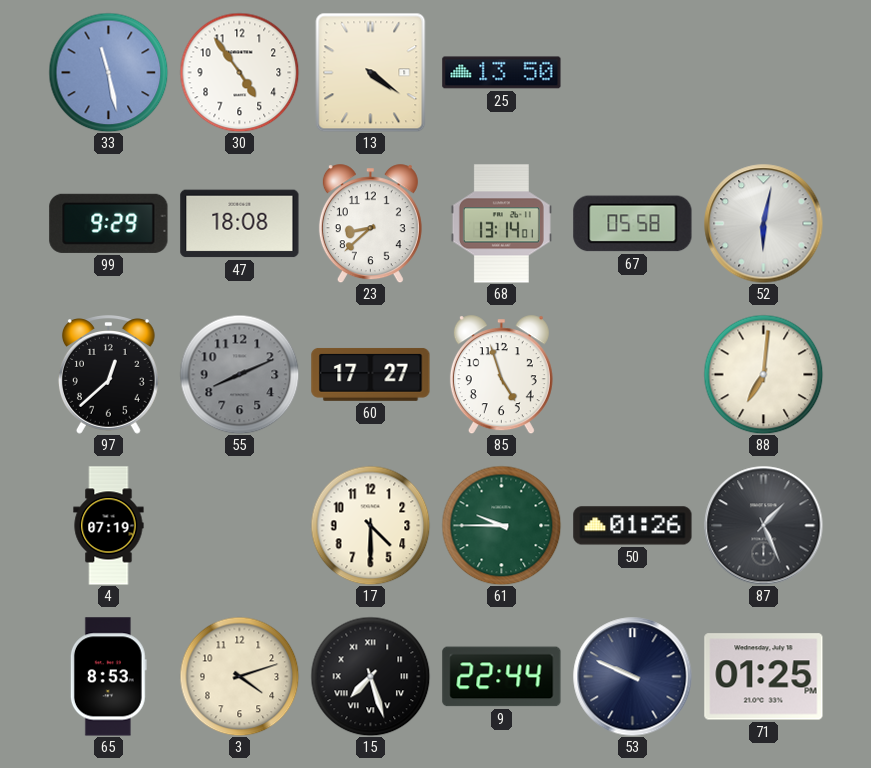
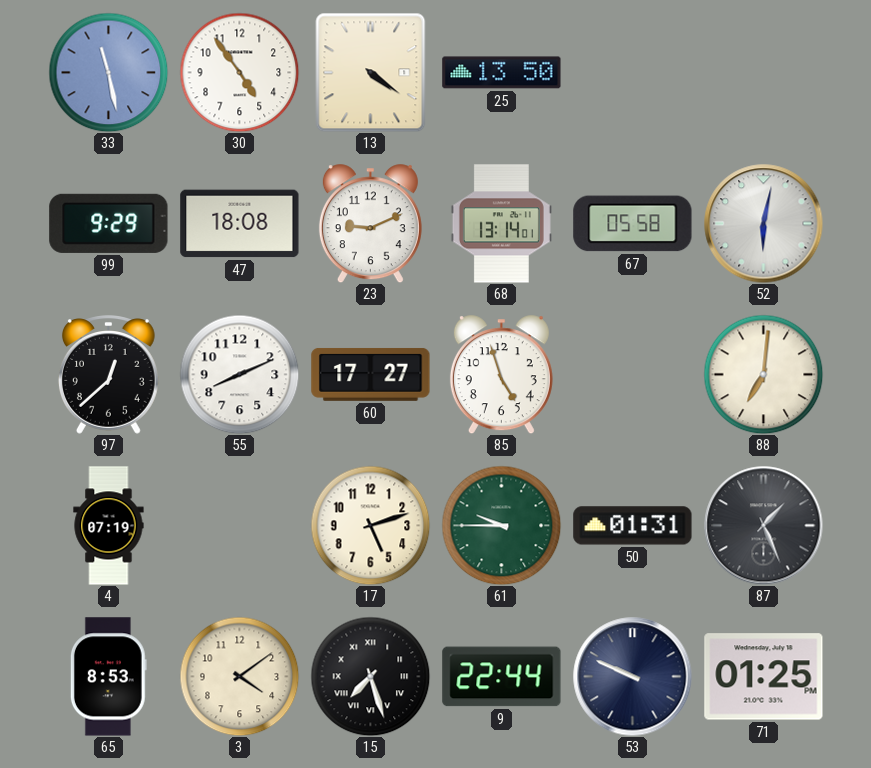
23: 8:38 -> 9:11 (370, 224)
55 dial: grey -> white (239, 374)
17: 4:30 -> 5:12 (370, 525)
50: 01:26 -> 01:31 (633, 526)
3: 4:12 -> 4:09 (239, 676)
